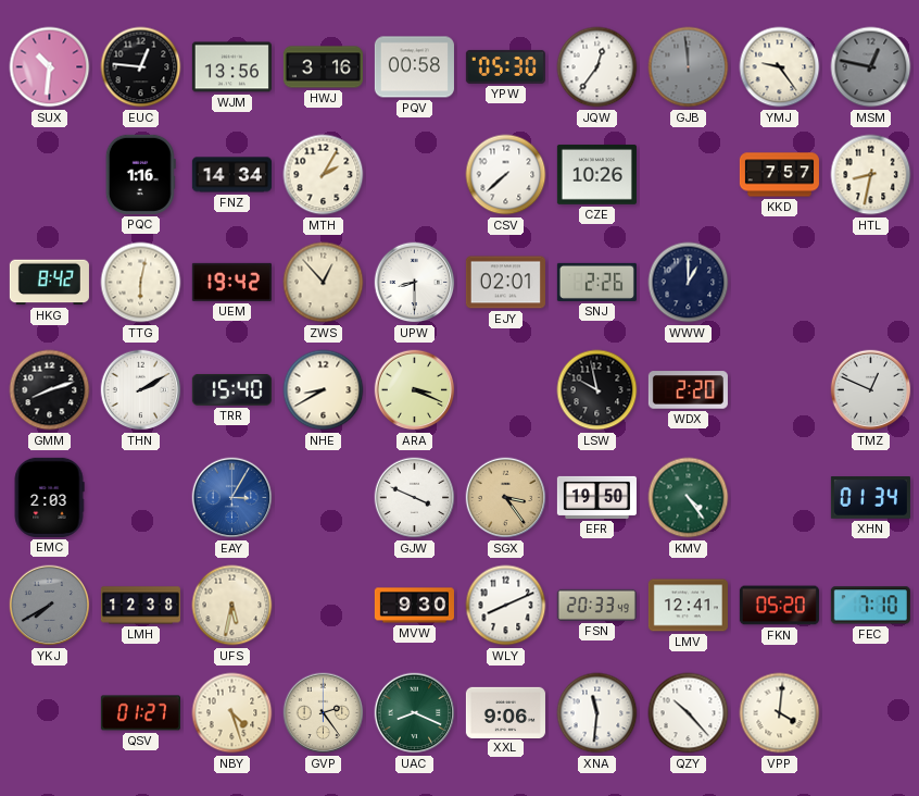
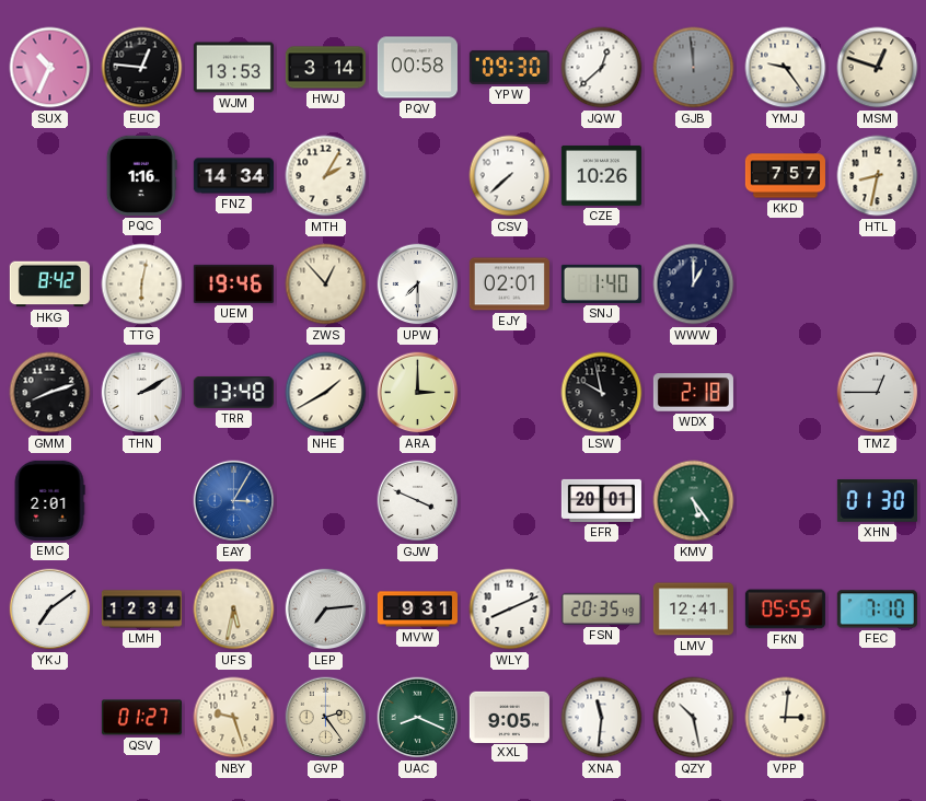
SUX: 10:31 -> 10:34 (50, 68)
WJM: 13:56 -> 13:53 (233, 68)
HWJ: 3:16 -> 3:14 (325, 68)
YPW: 05:30 -> 09:30 (509, 67)
JQW: 12:36 -> 12:38 (602, 68)
MSM: 12:47 -> 12:48 (878, 68)
MSM dial: grey -> cream (878, 68)
UEM: 19:42 -> 19:46 (233, 283)
UPW: 8:30 -> 7:30 (418, 285)
SNJ: 2:26 -> 1:40 (601, 283)
TRR: 15:40 -> 13:48 (233, 392)
NHE: 8:40 -> 1:40 (326, 393)
ARA: 3:19 -> 3:00 (418, 393)
WDX: 2:20 -> 2:18 (693, 393)
TMZ: 12:49 -> 12:45 (878, 393)
EMC: 2:03 -> 2:01 (49, 500)
SGX: 3:24 -> none (506, 498)
EFR: 19:50 -> 20:01 (601, 500)
KMV: 4:24 -> 5:24 (694, 501)
XHN: 01:34 -> 01:30 (877, 501)
YKJ: 7:40 -> 7:09 (50, 610)
YKJ dial: grey -> white (50, 610)
LMH: 12:38 -> 12:34 (141, 610)
LEP: none -> 7:14 (326, 610)
MVW: 9:30 -> 9:31 (417, 610)
FSN: 20:33 -> 20:35 (601, 608)
FKN: 05:20 -> 05:55 (785, 610)
NBY: 4:27 -> 9:27 (234, 718)
XXL: 9:06 -> 9:05 (509, 717)
QZY: 10:23 -> 10:28 (694, 718)
VPP: 4:01 -> 3:01 (786, 718)
